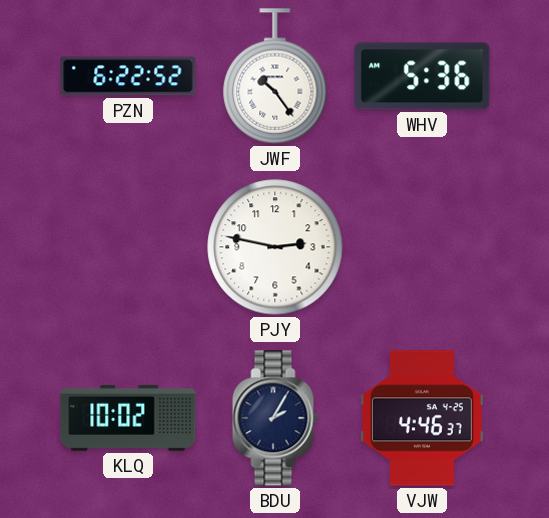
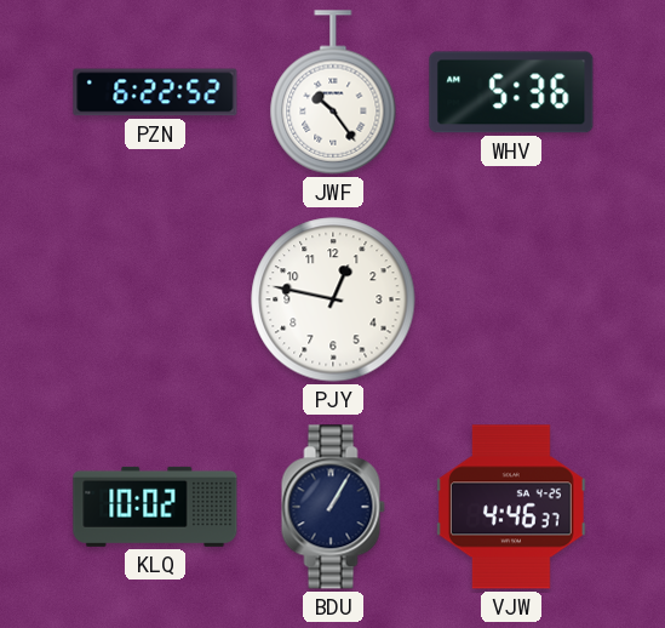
PJY: 2:47 -> 12:47 (333, 299)
BDU: 2:05 -> 1:05 (333, 507)
